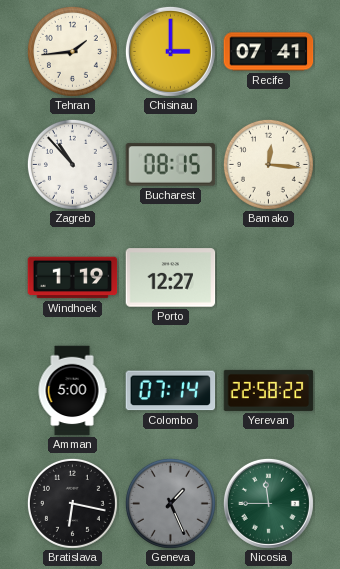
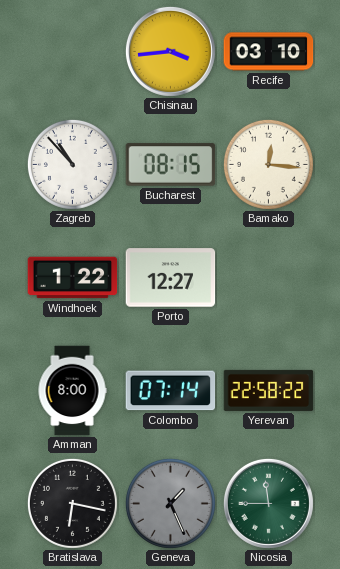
Tehran: 1:44 -> none (72, 51)
Chisinau: 3:00 -> 3:44 (170, 51)
Recife: 07:41 -> 03:10 (269, 52)
Windhoek: 1:19 -> 1:22 (73, 278)
Amman: 5:00 -> 8:00 (72, 391)
